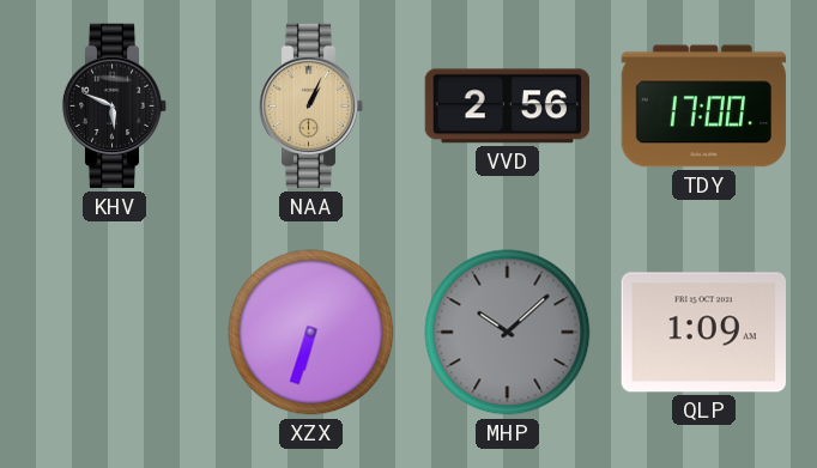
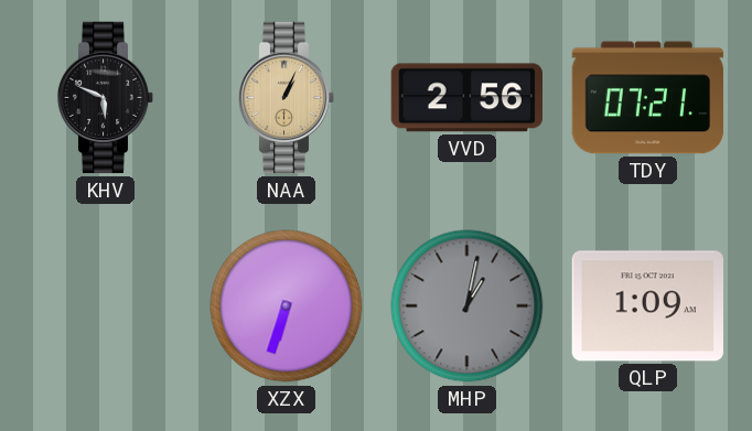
TDY: 17:00 -> 07:21 (648, 98)
MHP: 10:08 -> 1:02 (468, 306)
